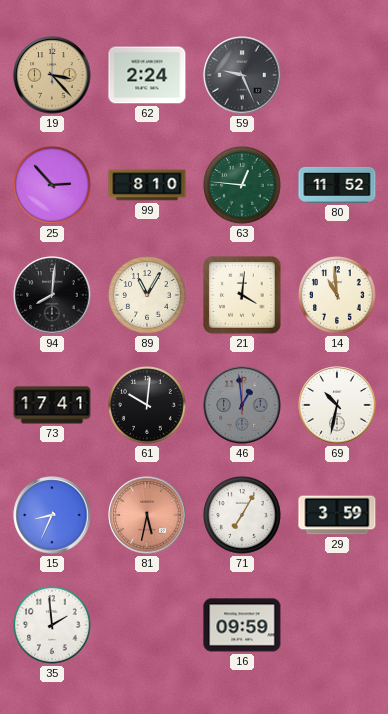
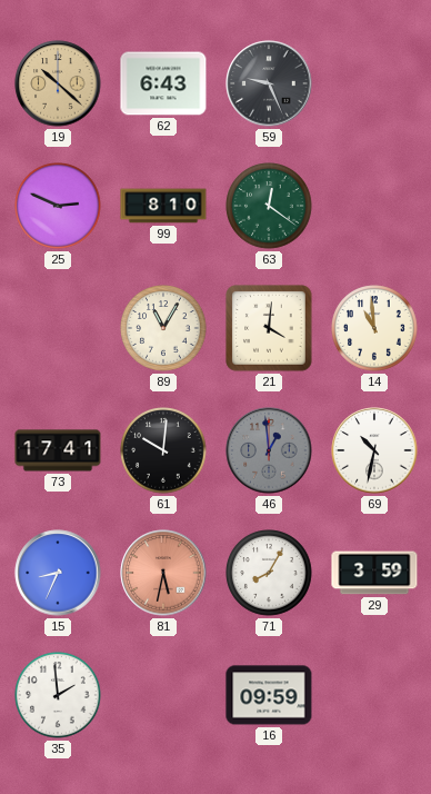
19: 3:23 -> 10:22 (58, 83)
62: 2:24 -> 6:43 (163, 83)
25: 2:53 -> 2:49 (58, 206)
63: 12:46 -> 12:21 (269, 206)
80: 11:52 -> none (337, 185)
94: 8:01 -> none (52, 295)
71: 7:05 -> 8:05 (269, 573)
